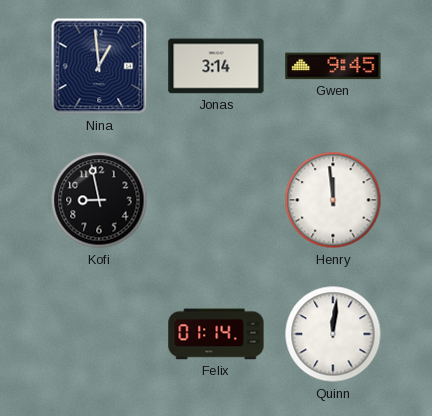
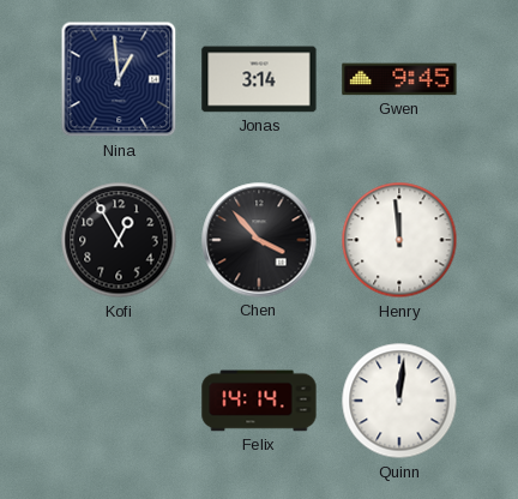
Kofi: 8:58 -> 12:55 (119, 240)
Chen: none -> 3:53 (259, 240)
Felix: 01:14 -> 14:14 (259, 401)
